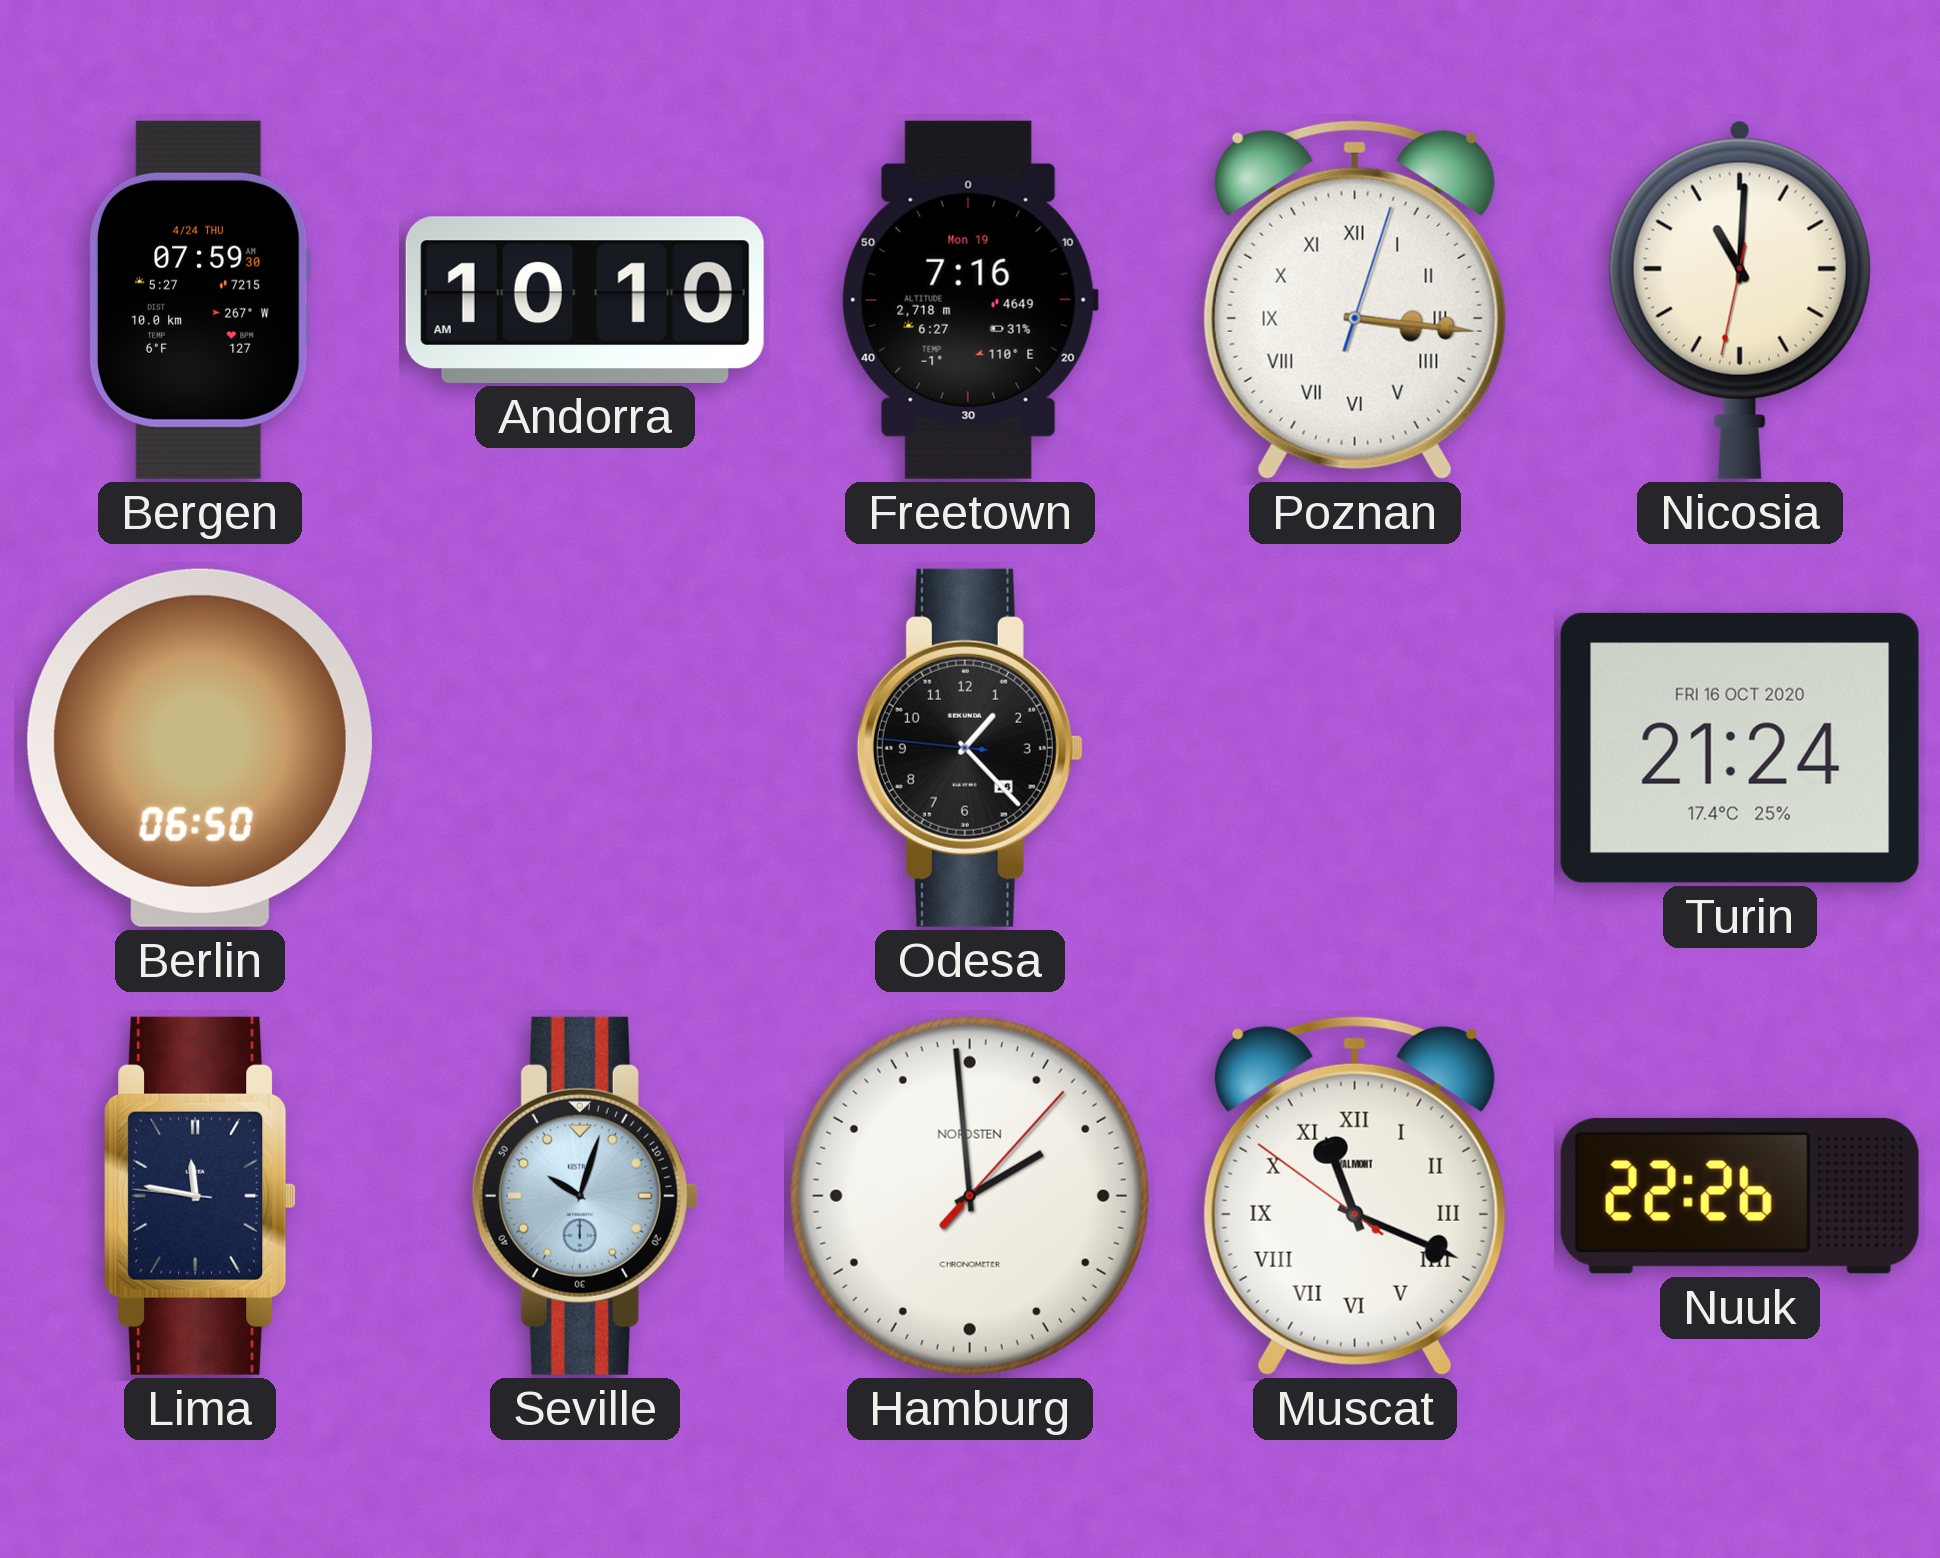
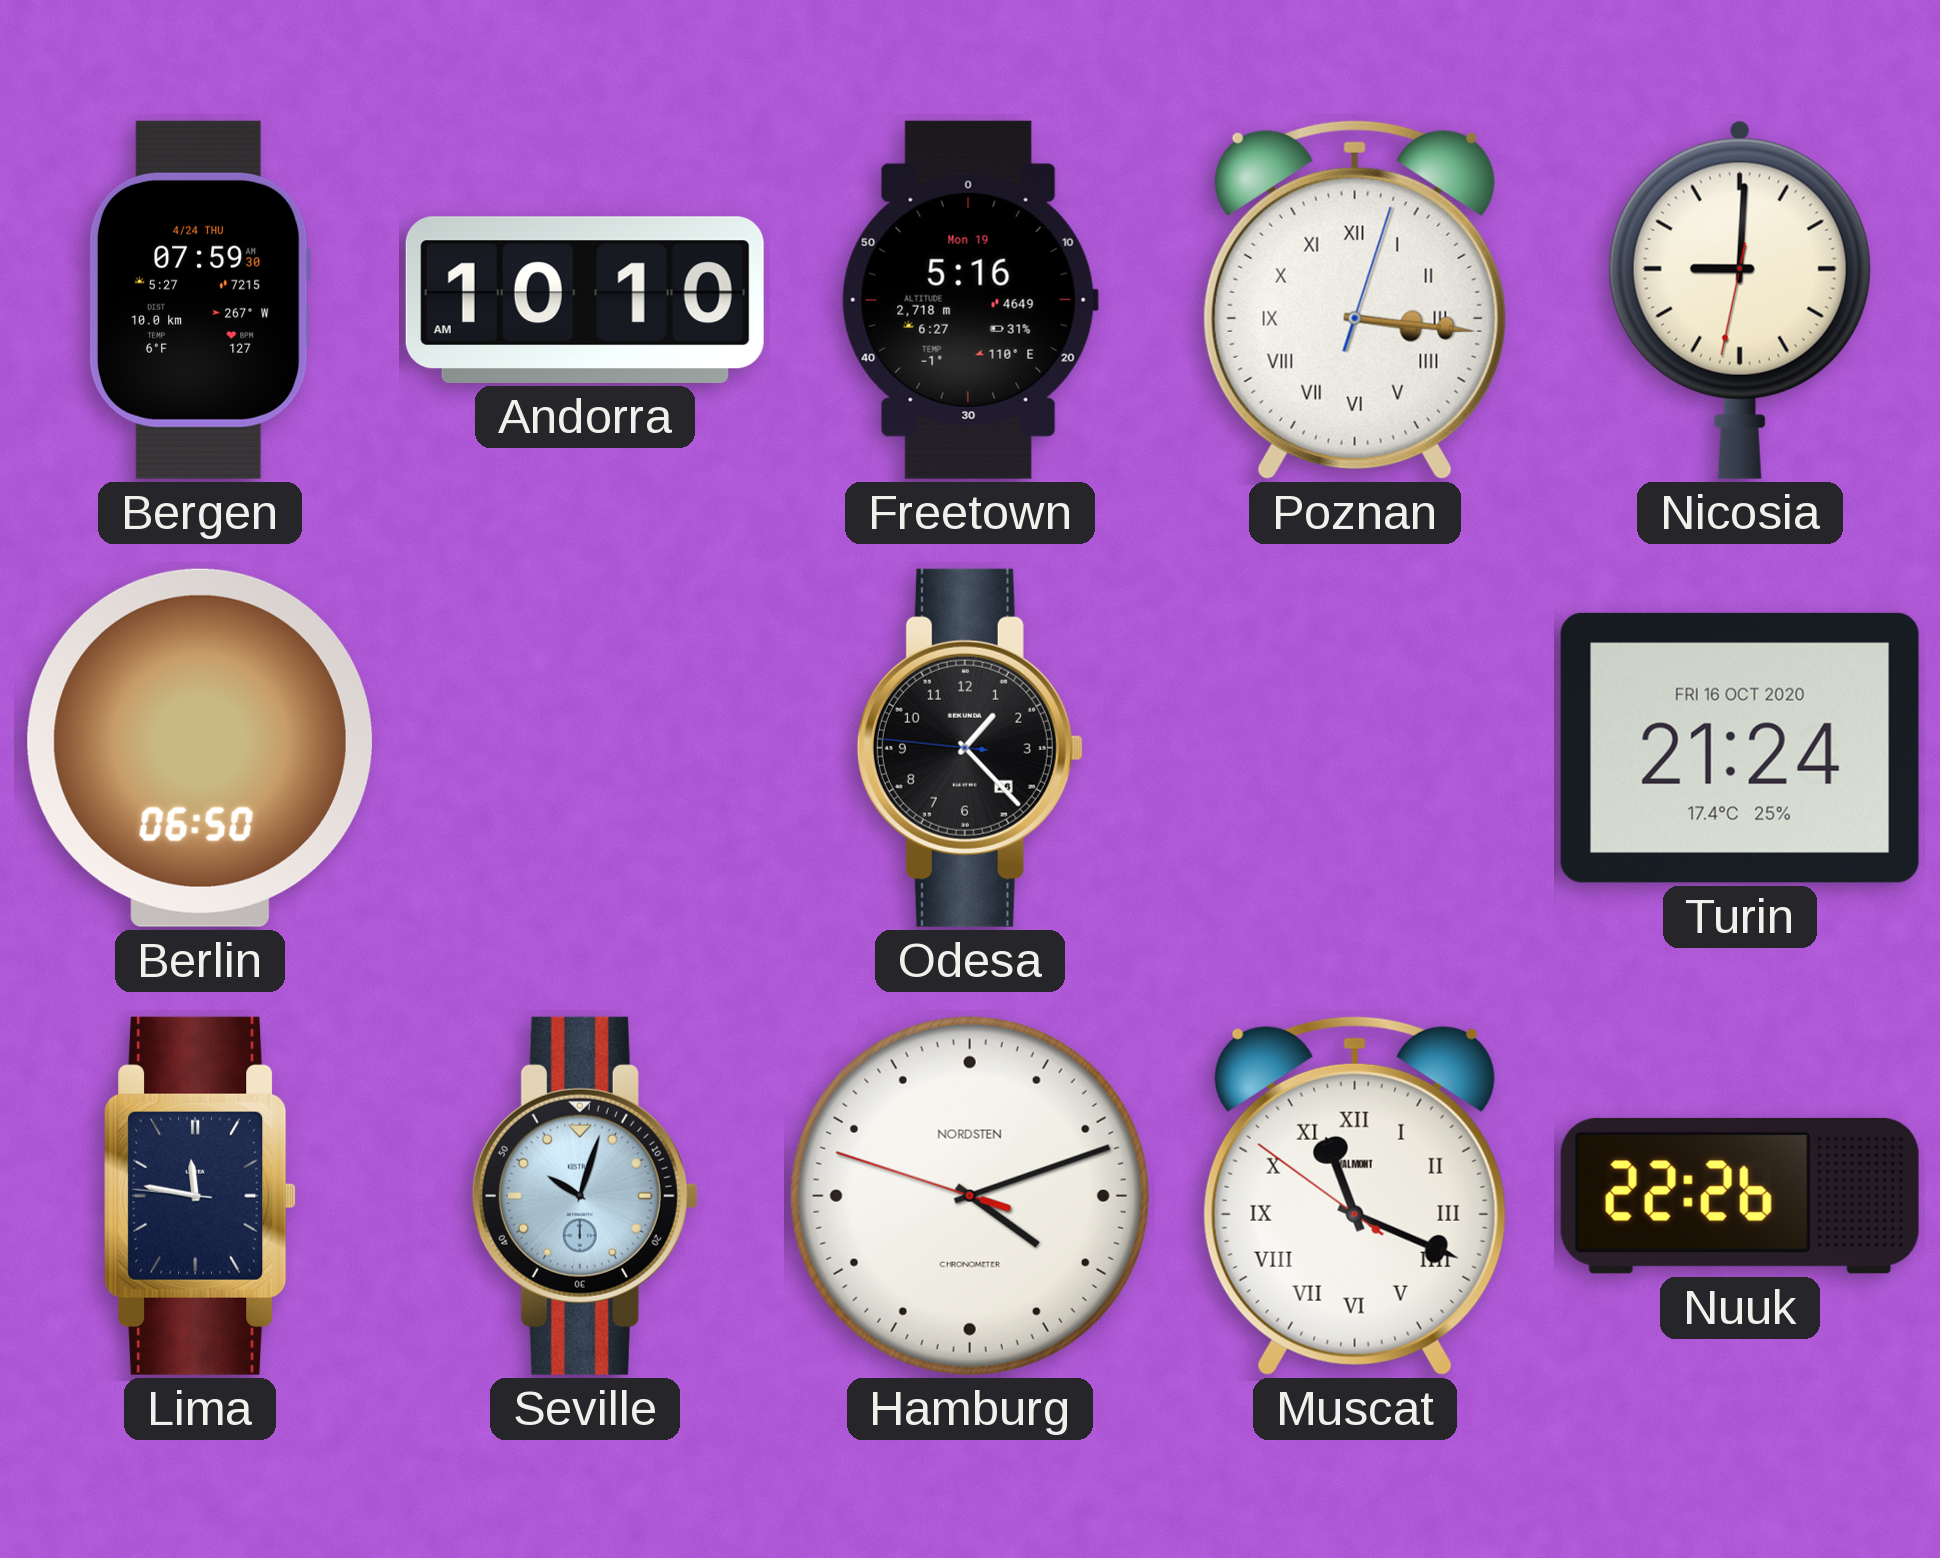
Freetown: 7:16 -> 5:16 (970, 300)
Nicosia: 11:00 -> 9:00 (1740, 300)
Hamburg: 1:59 -> 4:11 (970, 1196)
